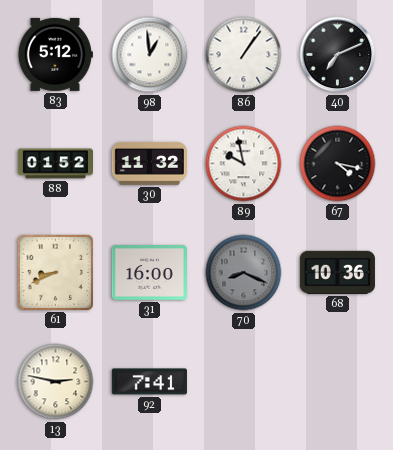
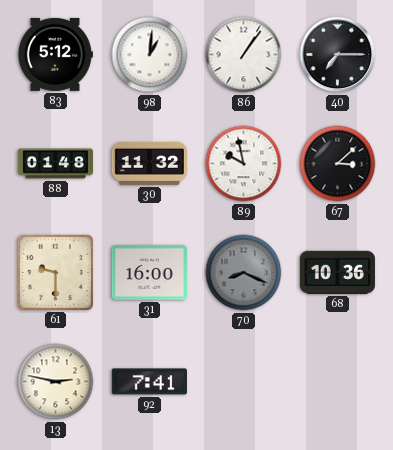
98: 12:59 -> 1:01 (150, 55)
40: 7:11 -> 7:15 (338, 55)
88: 01:52 -> 01:48 (55, 164)
67: 4:17 -> 3:08 (338, 164)
61: 8:41 -> 9:30 (55, 272)
